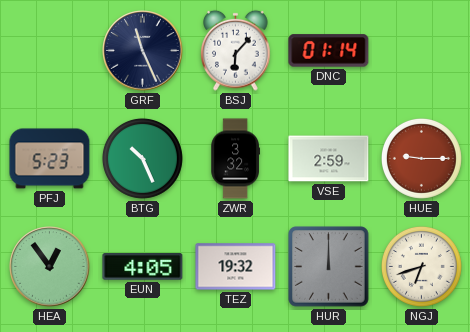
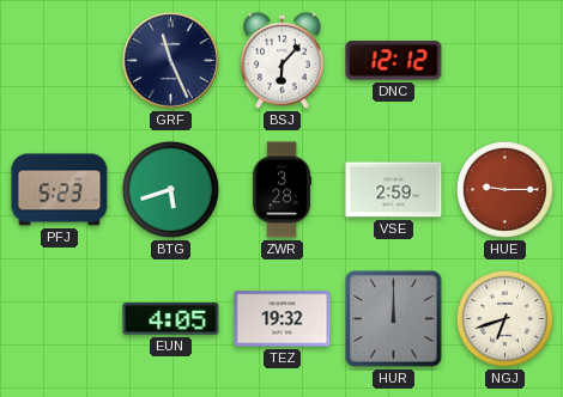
DNC: 01:14 -> 12:12 (394, 61)
BTG: 10:26 -> 5:42 (170, 189)
ZWR: 3:32 -> 3:28 (281, 190)
HEA: 12:54 -> none (50, 267)
